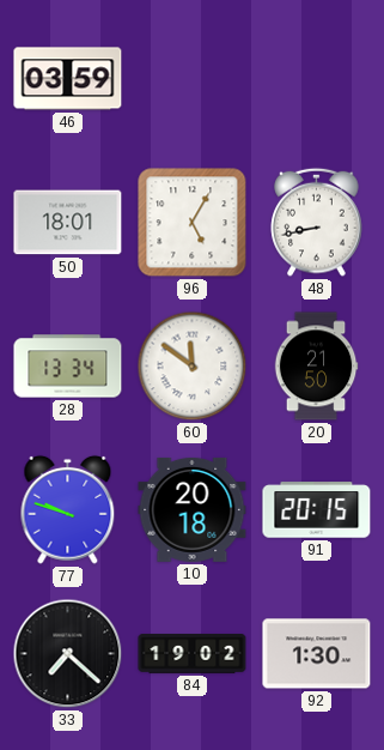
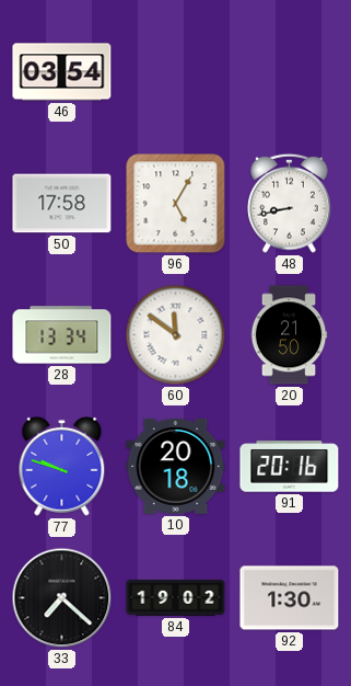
46: 03:59 -> 03:54 (62, 72)
50: 18:01 -> 17:58 (62, 204)
91: 20:15 -> 20:16 (290, 467)
